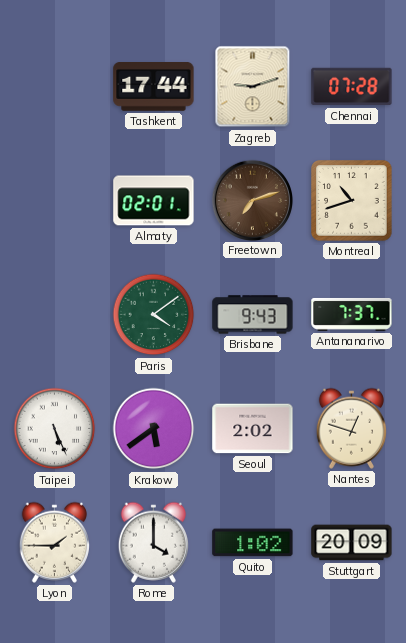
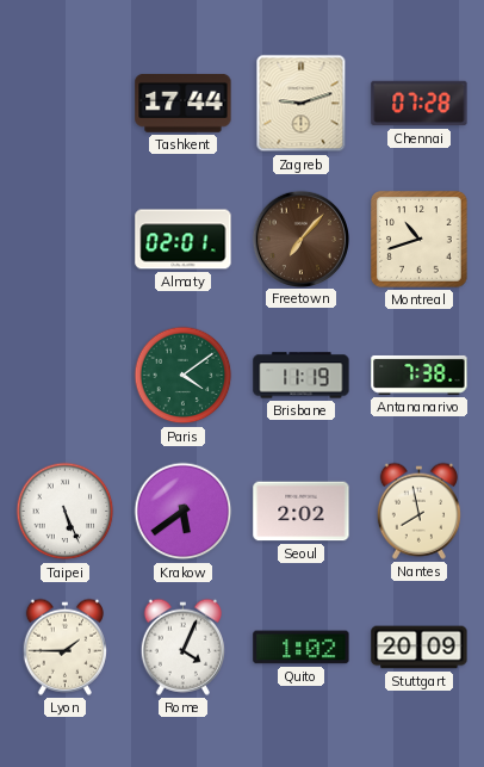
Freetown: 7:12 -> 7:07 (300, 239)
Brisbane: 9:43 -> 11:19 (302, 376)
Antananarivo: 7:37 -> 7:38 (420, 375)
Nantes: 12:48 -> 7:58 (418, 511)
Rome: 4:00 -> 4:04 (182, 647)
